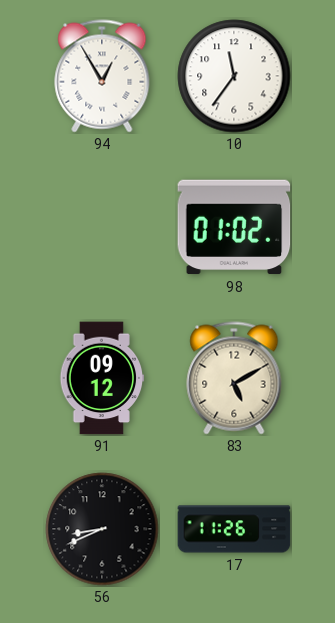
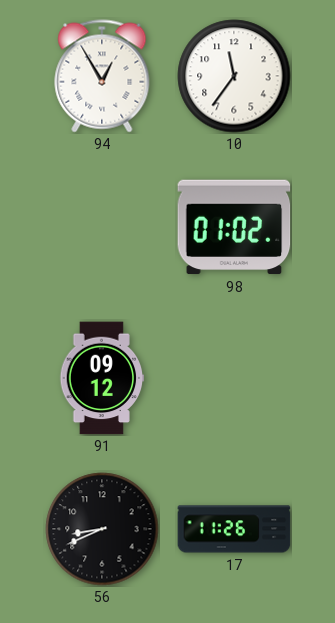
83: 5:10 -> none (234, 378)
